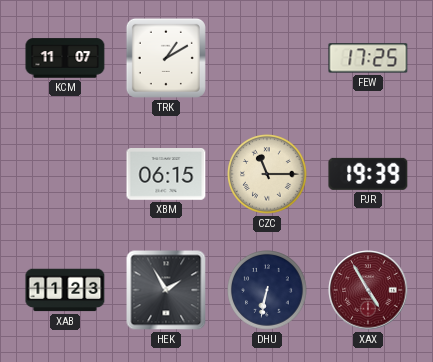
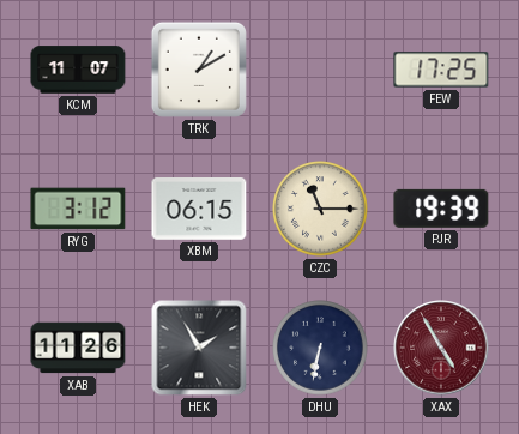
RYG: none -> 3:12 (78, 209)
XAB: 11:23 -> 11:26 (78, 348)
